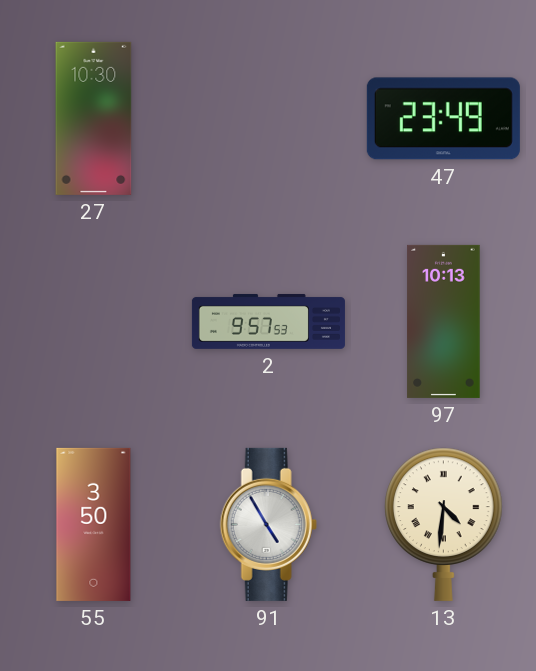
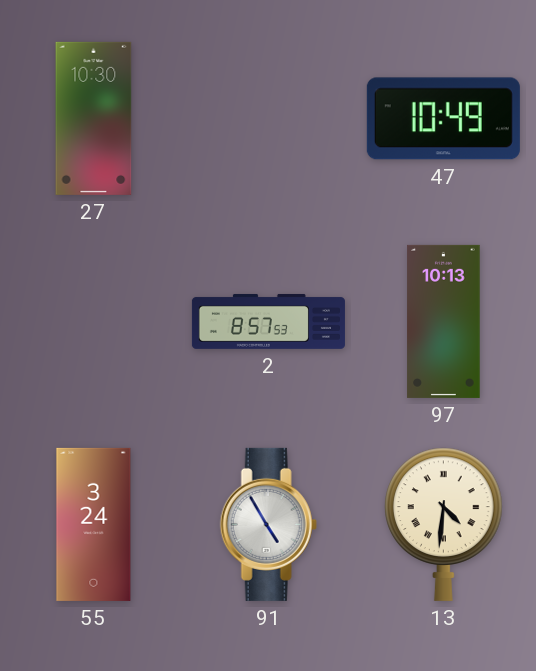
47: 23:49 -> 10:49 (443, 119)
2: 9:57 -> 8:57 (268, 322)
55: 3:50 -> 3:24 (94, 524)
